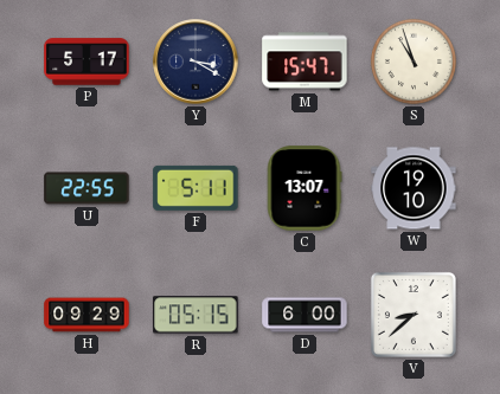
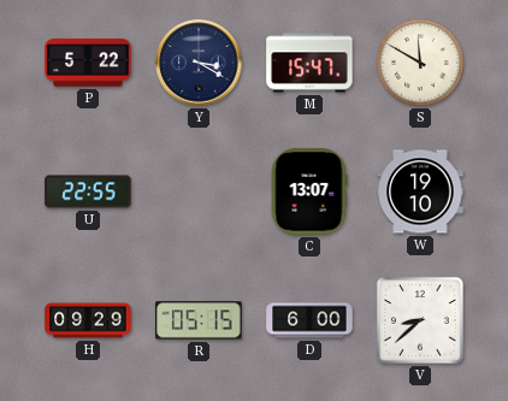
P: 5:17 -> 5:22 (88, 63)
S: 10:57 -> 11:50 (420, 63)
F: 5:11 -> none (195, 188)
